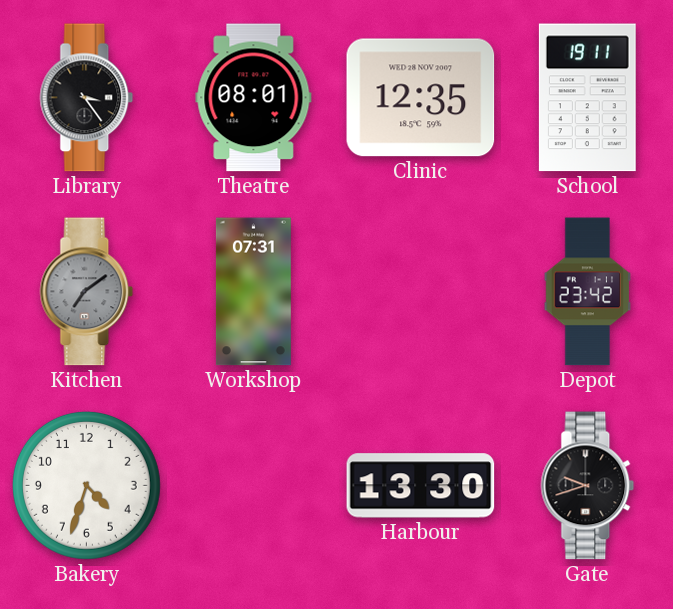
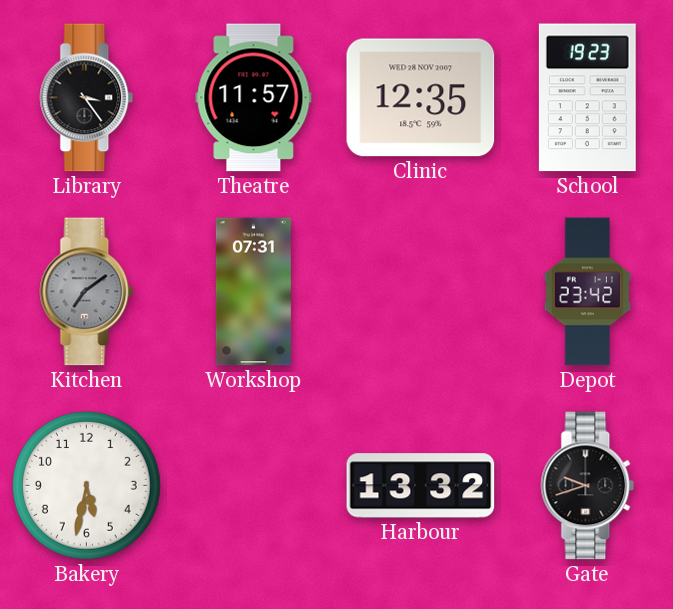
Theatre: 08:01 -> 11:57 (254, 98)
School: 19:11 -> 19:23 (587, 98)
Bakery: 4:33 -> 5:32 (86, 485)
Harbour: 13:30 -> 13:32 (421, 486)
